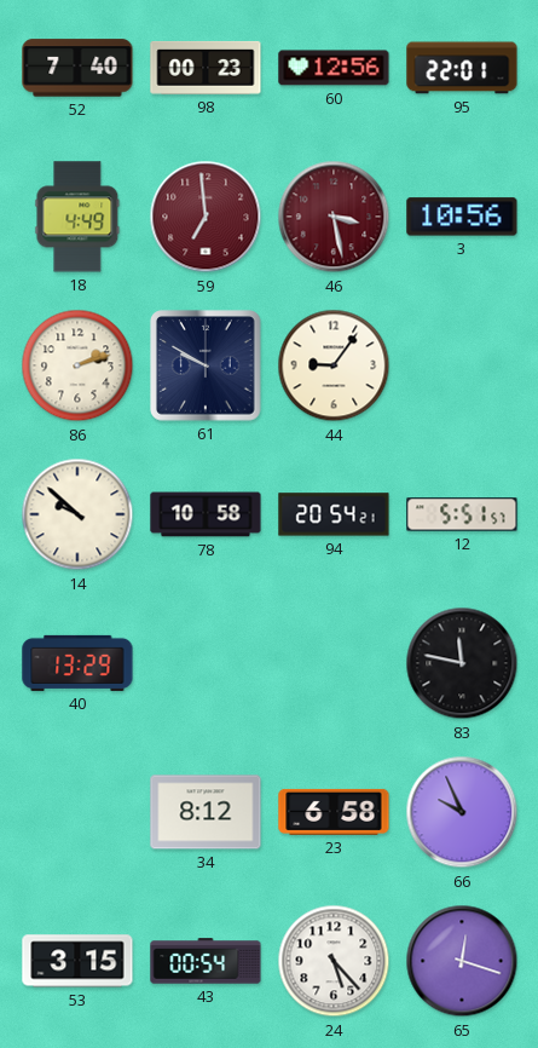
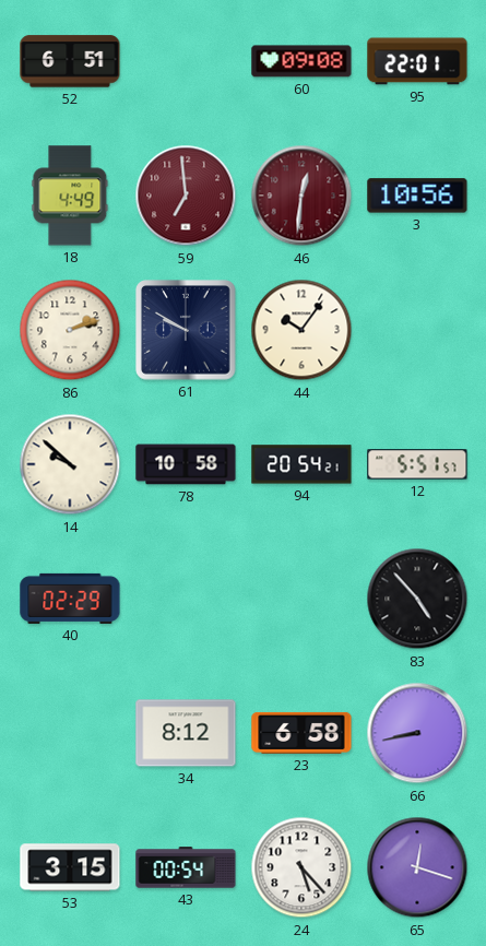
52: 7:40 -> 6:51 (70, 61)
98: 00:23 -> none (206, 68)
60: 12:56 -> 09:08 (301, 61)
46: 3:28 -> 12:31 (301, 196)
44: 9:06 -> 10:06 (301, 330)
40: 13:29 -> 02:29 (70, 599)
83: 11:47 -> 4:53 (417, 599)
66: 9:56 -> 8:43 (417, 733)
